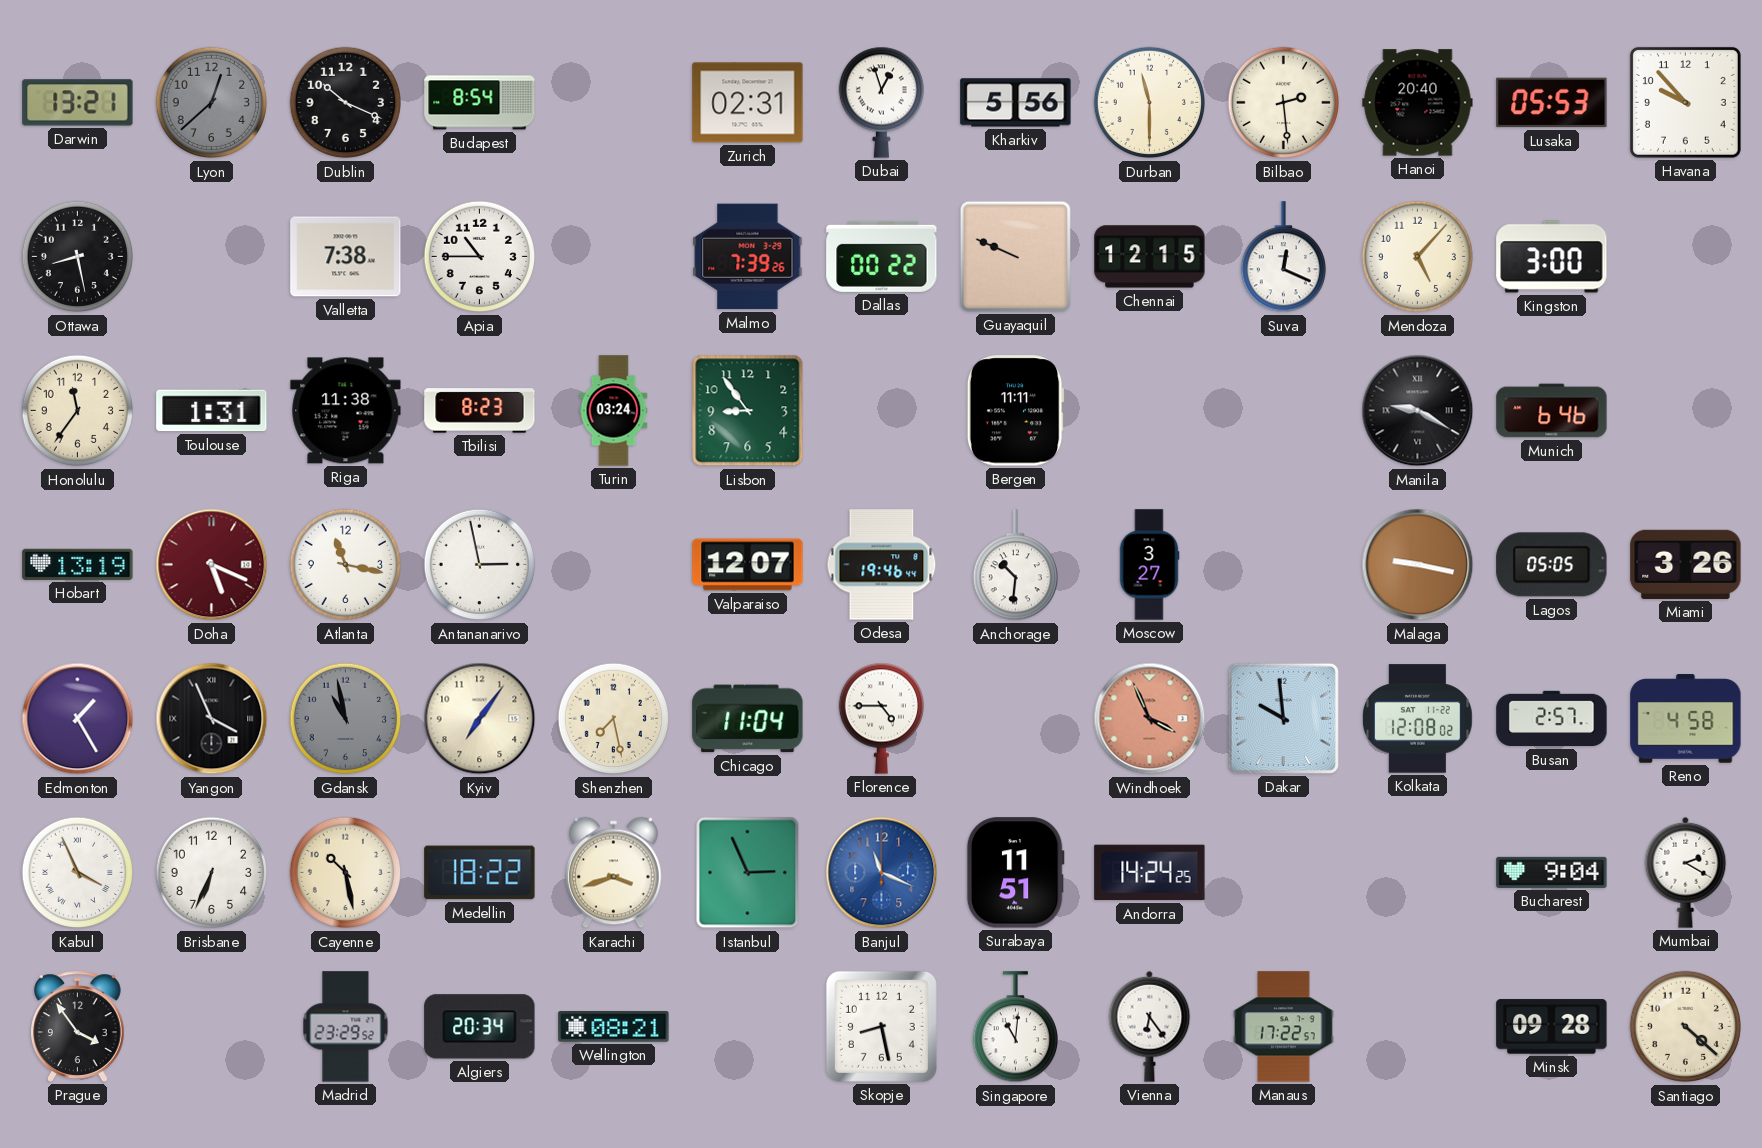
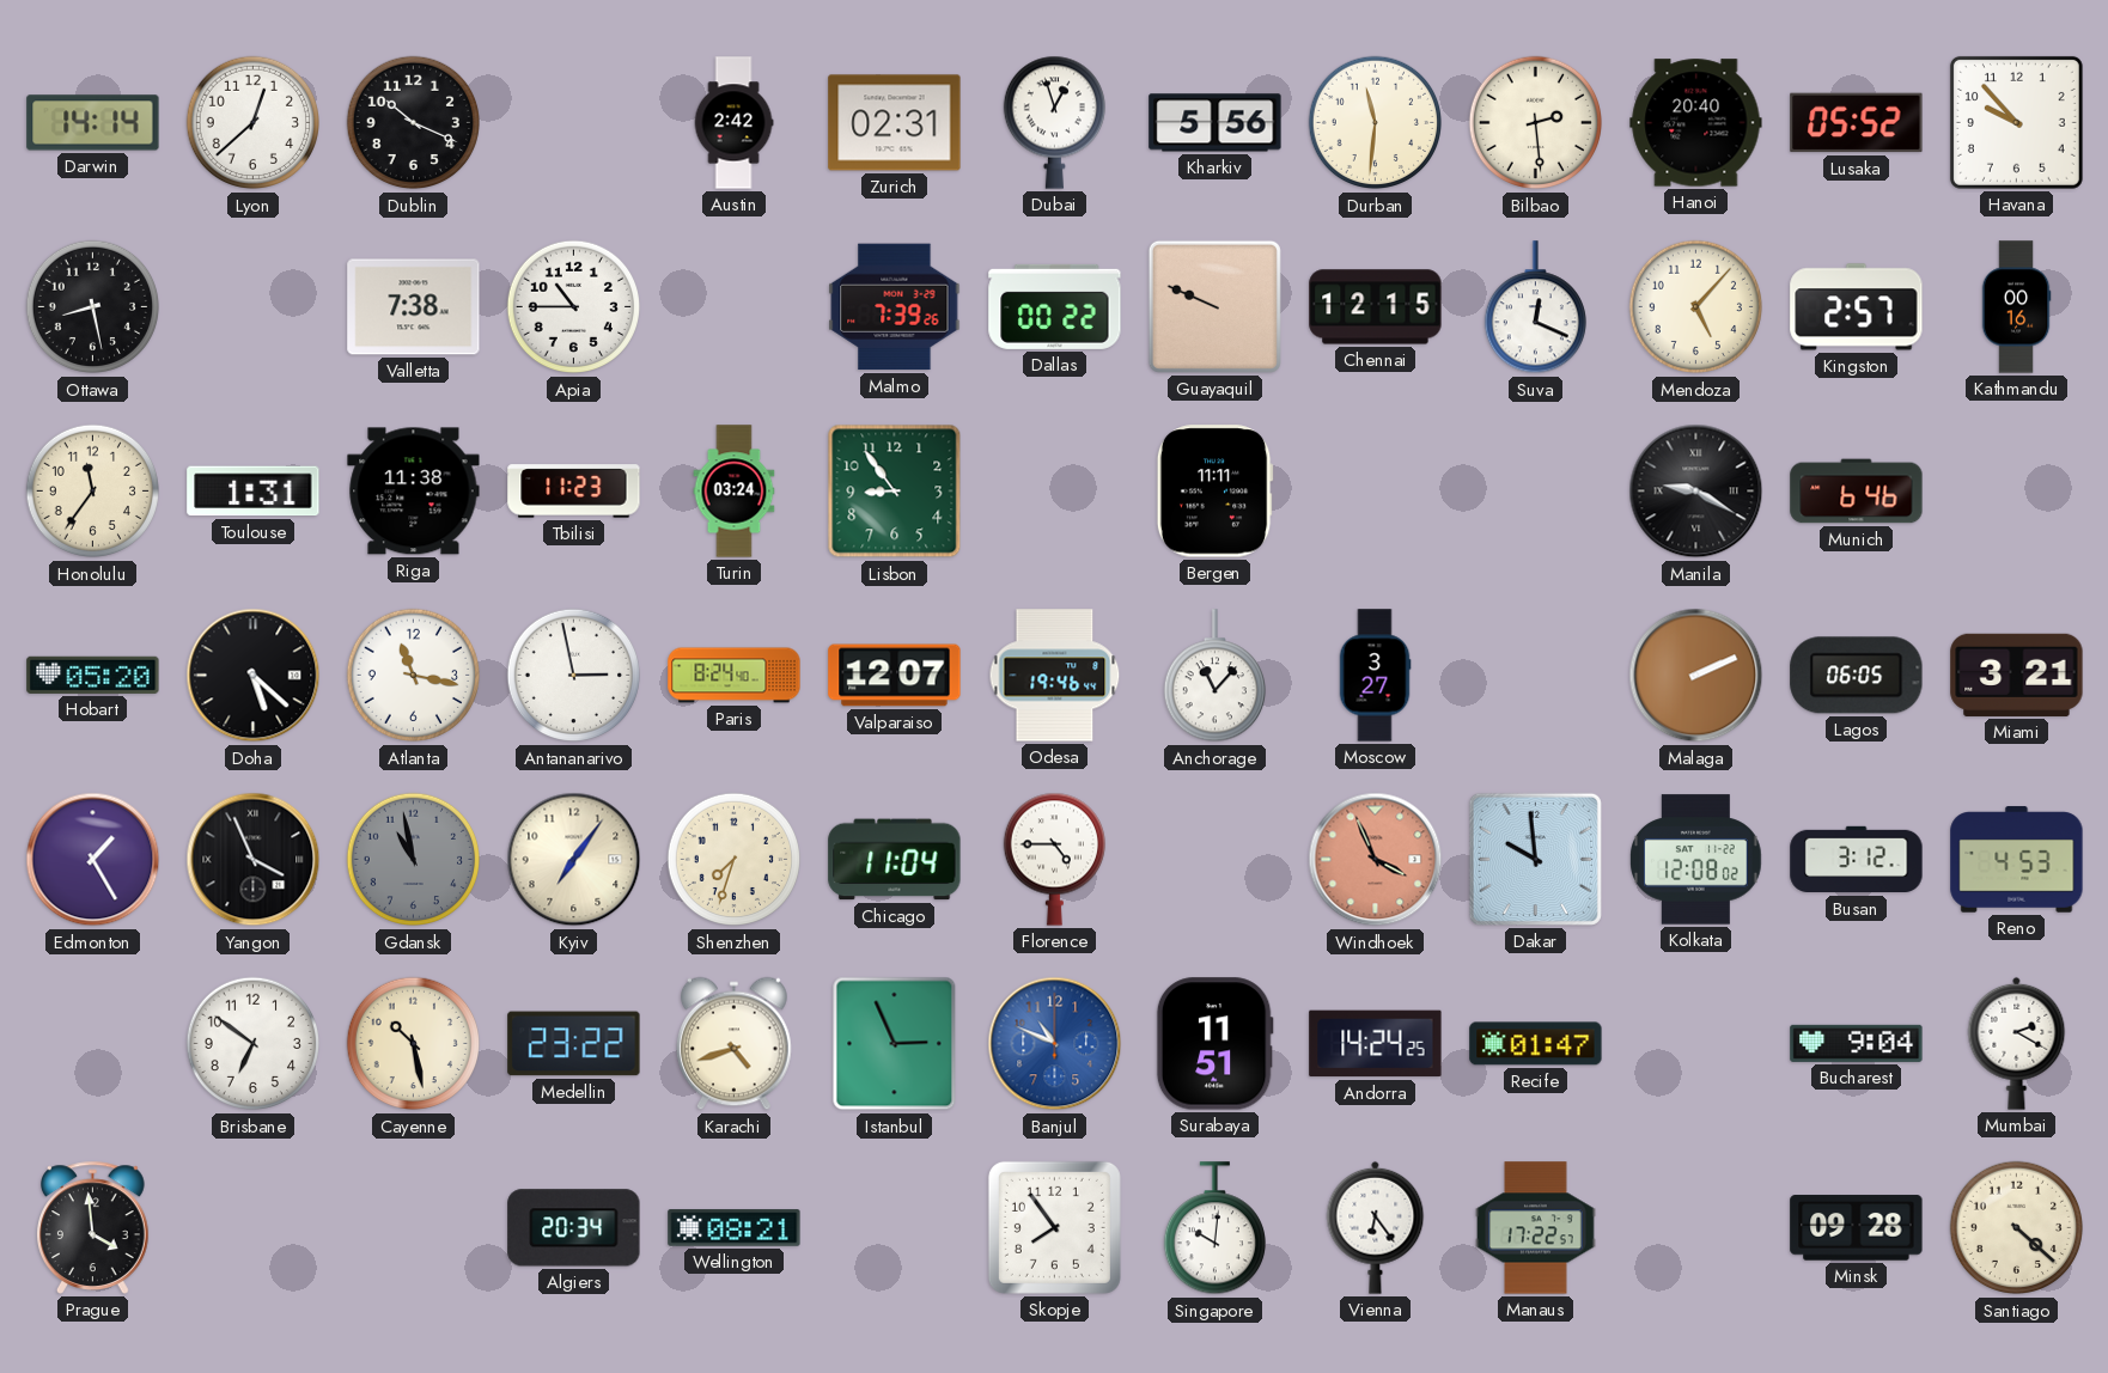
Darwin: 13:21 -> 14:14 (93, 123)
Lyon dial: grey -> white (254, 123)
Budapest: 8:54 -> none (480, 103)
Austin: none -> 2:42 (733, 123)
Durban: 11:30 -> 11:31 (1376, 123)
Lusaka: 05:53 -> 05:52 (1857, 123)
Kingston: 3:00 -> 2:57 (1857, 307)
Kathmandu: none -> 00:16 (2016, 307)
Tbilisi: 8:23 -> 11:23 (574, 492)
Hobart: 13:19 -> 05:20 (93, 675)
Doha: 5:19 -> 5:22 (254, 676)
Doha dial: burgundy -> black (254, 676)
Paris: none -> 8:24 (735, 676)
Anchorage: 10:31 -> 11:07 (1214, 676)
Malaga: 9:17 -> 2:11 (1696, 676)
Lagos: 05:05 -> 06:05 (1857, 676)
Miami: 3:26 -> 3:21 (2017, 675)
Shenzhen: 7:28 -> 7:33 (735, 860)
Busan: 2:57 -> 3:12 (1857, 860)
Reno: 4:58 -> 4:53 (2017, 860)
Kabul: 3:56 -> none (78, 873)
Brisbane: 6:34 -> 6:51 (254, 1044)
Medellin: 18:22 -> 23:22 (574, 1044)
Karachi: 3:42 -> 4:42 (735, 1044)
Banjul: 11:19 -> 10:49 (1055, 1044)
Recife: none -> 01:47 (1536, 1044)
Prague: 3:54 -> 3:59 (93, 1227)
Madrid: 23:29 -> none (346, 1027)
Skopje: 8:28 -> 7:54 (1054, 1227)
Singapore: 11:01 -> 10:01 (1214, 1228)
